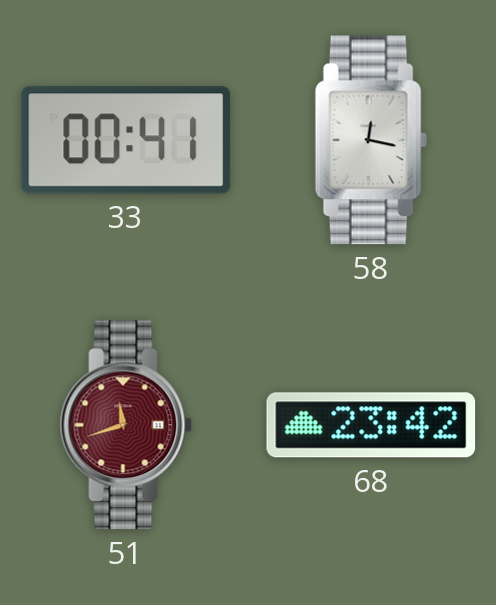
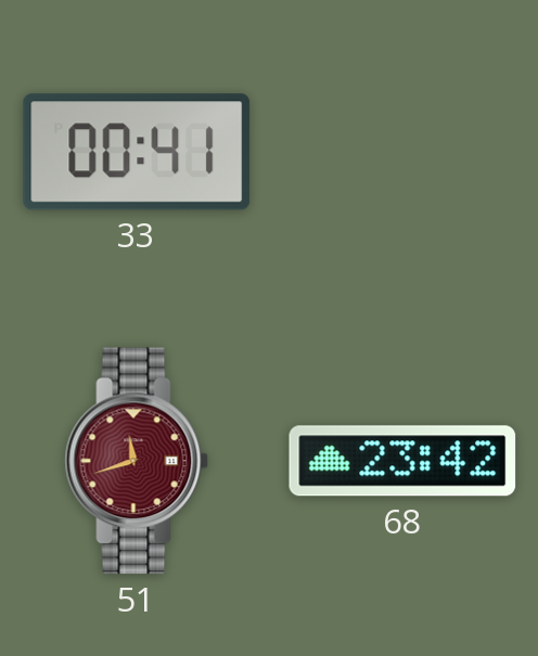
58: 12:17 -> none (371, 140)
